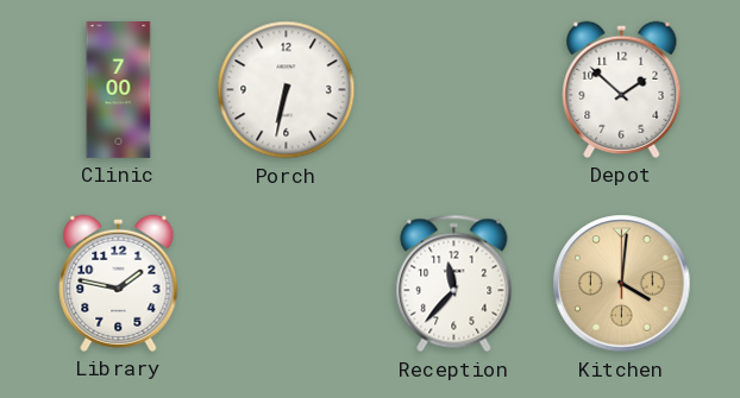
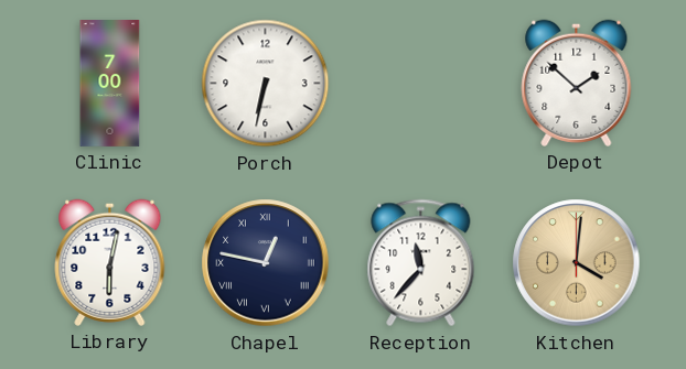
Library: 1:47 -> 6:02 (110, 262)
Chapel: none -> 12:47 (266, 263)
